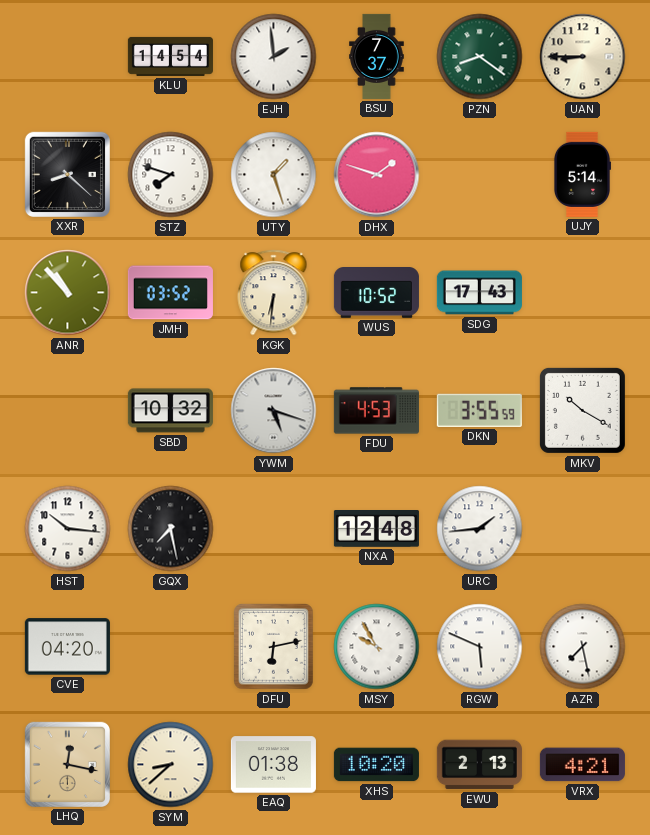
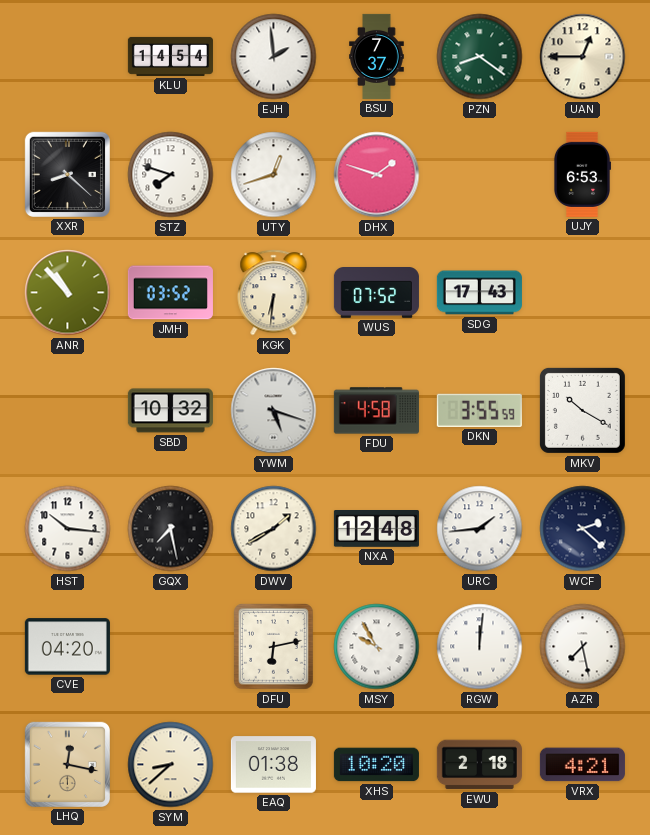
UAN: 8:45 -> 12:45 (583, 57)
UTY: 1:27 -> 12:42 (274, 175)
UJY: 5:14 -> 6:53 (581, 174)
WUS: 10:52 -> 07:52 (376, 293)
FDU: 4:53 -> 4:58 (376, 411)
DWV: none -> 1:40 (274, 529)
WCF: none -> 2:22 (583, 529)
RGW: 5:49 -> 12:01 (480, 647)
EWU: 2:13 -> 2:18 (479, 765)
